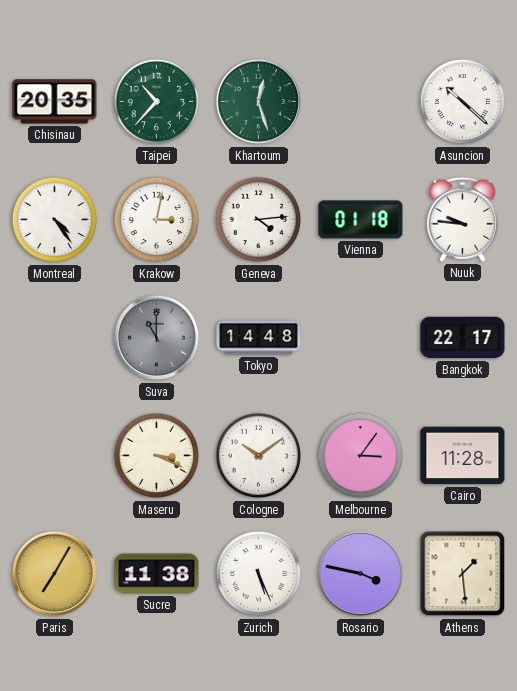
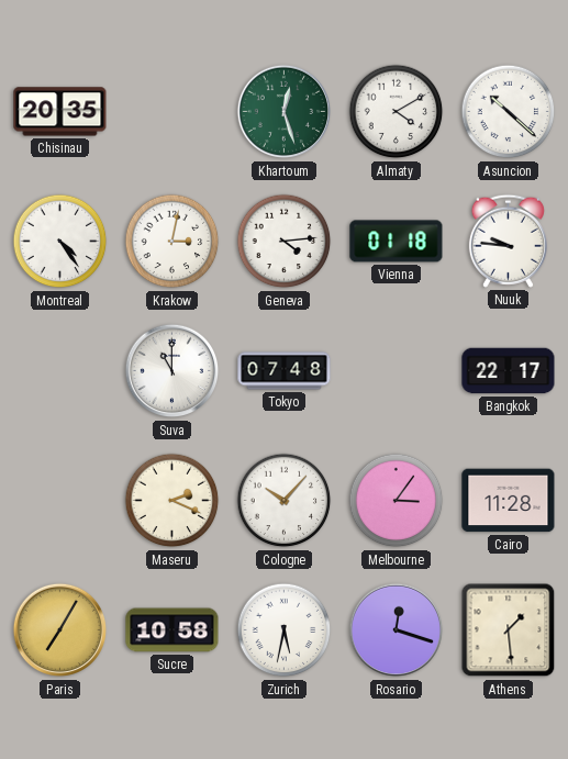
Taipei: 10:37 -> none (157, 102)
Almaty: none -> 4:10 (397, 112)
Suva dial: grey -> white (172, 371)
Tokyo: 14:48 -> 07:48 (285, 371)
Maseru: 3:19 -> 2:19 (172, 501)
Cologne: 10:09 -> 10:07 (285, 501)
Sucre: 11:38 -> 10:58 (172, 630)
Zurich: 5:26 -> 5:32 (285, 630)
Rosario: 3:47 -> 12:18 (397, 630)
